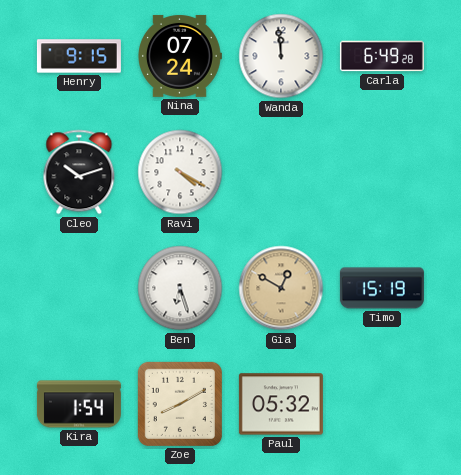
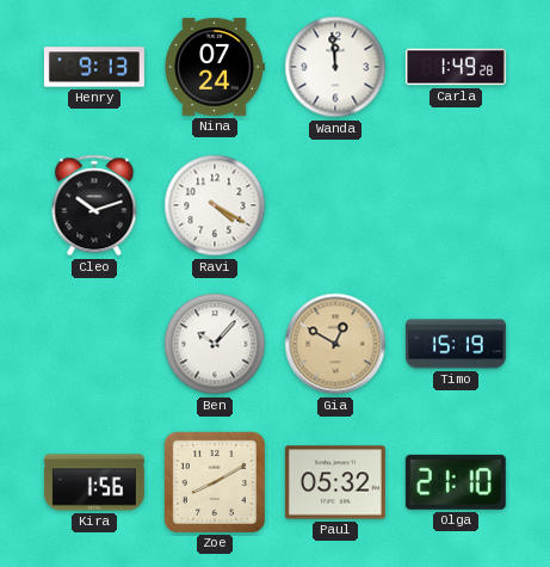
Henry: 9:15 -> 9:13 (94, 67)
Carla: 6:49 -> 1:49 (456, 67)
Ben: 6:27 -> 10:07 (215, 344)
Kira: 1:54 -> 1:56 (94, 482)
Olga: none -> 21:10 (456, 482)
